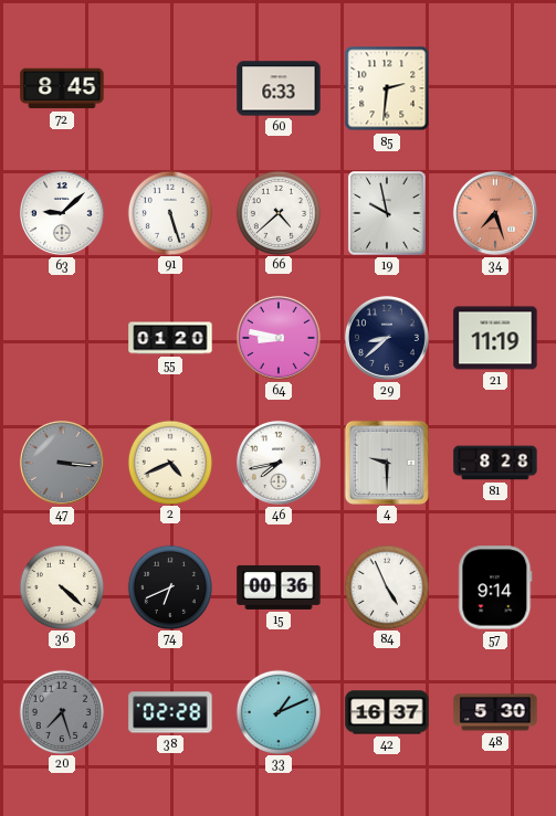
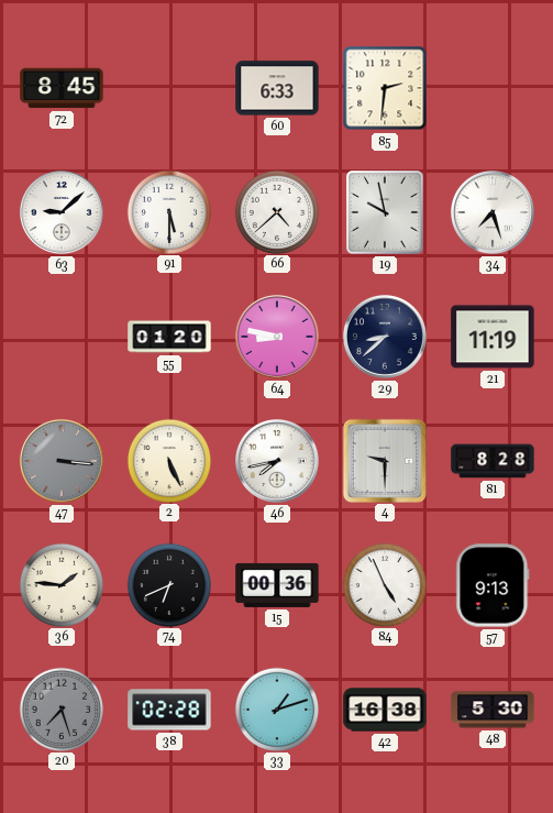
91: 5:27 -> 5:30 (168, 211)
34 dial: salmon -> white (493, 212)
2: 4:41 -> 5:26 (168, 460)
36: 4:22 -> 1:46 (60, 584)
57: 9:14 -> 9:13 (493, 585)
33: 1:11 -> 1:12 (276, 708)
42: 16:37 -> 16:38 (385, 710)
